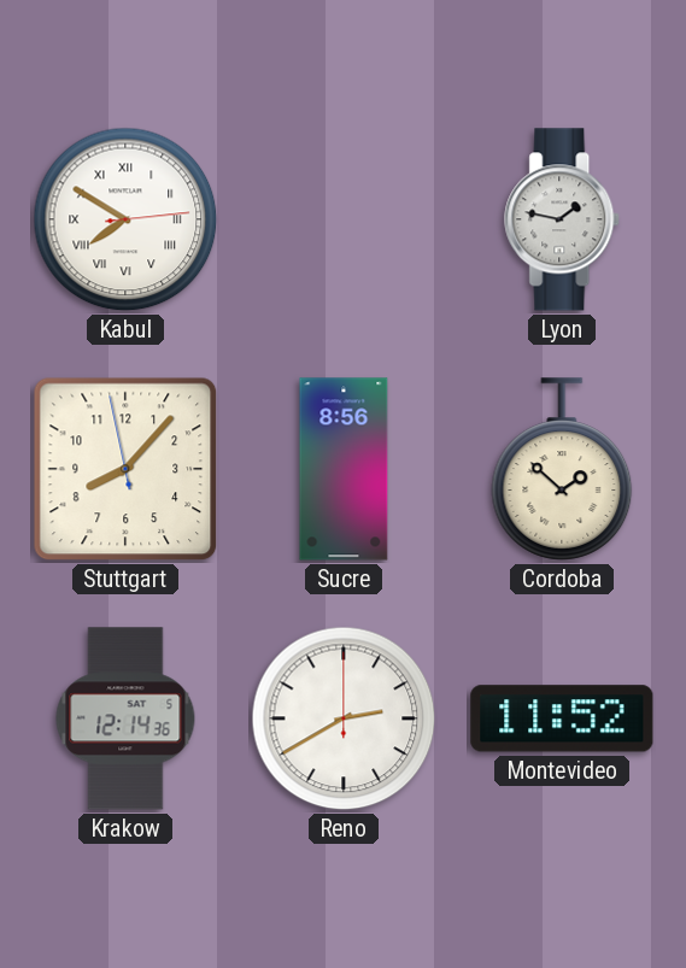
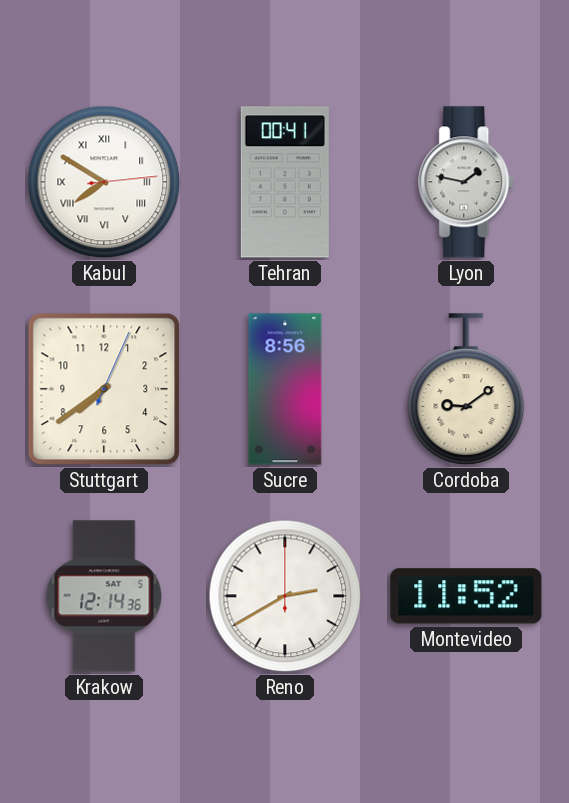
Tehran: none -> 00:41 (285, 182)
Stuttgart: 8:06 -> 7:39 (104, 389)
Cordoba: 1:52 -> 9:09 (466, 389)
